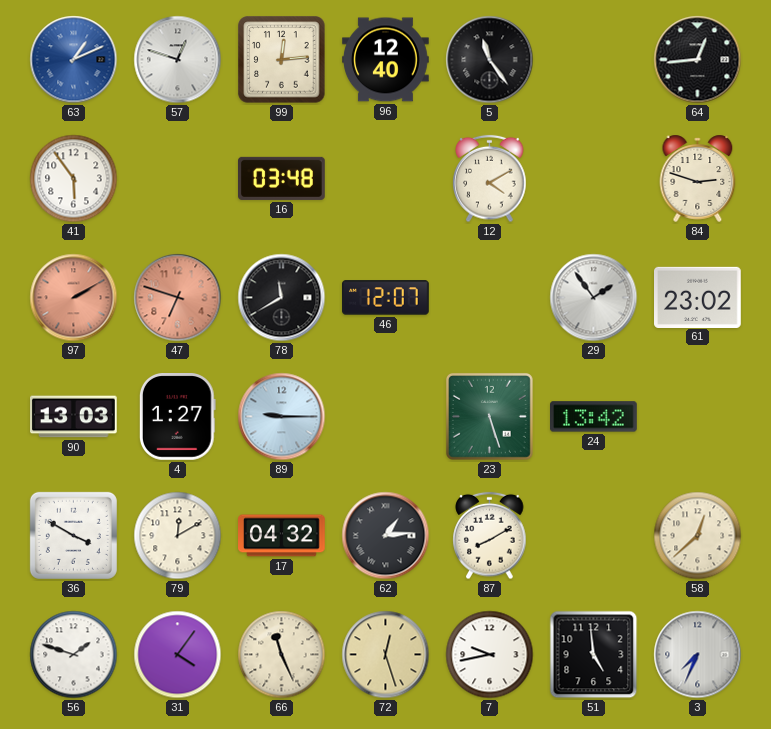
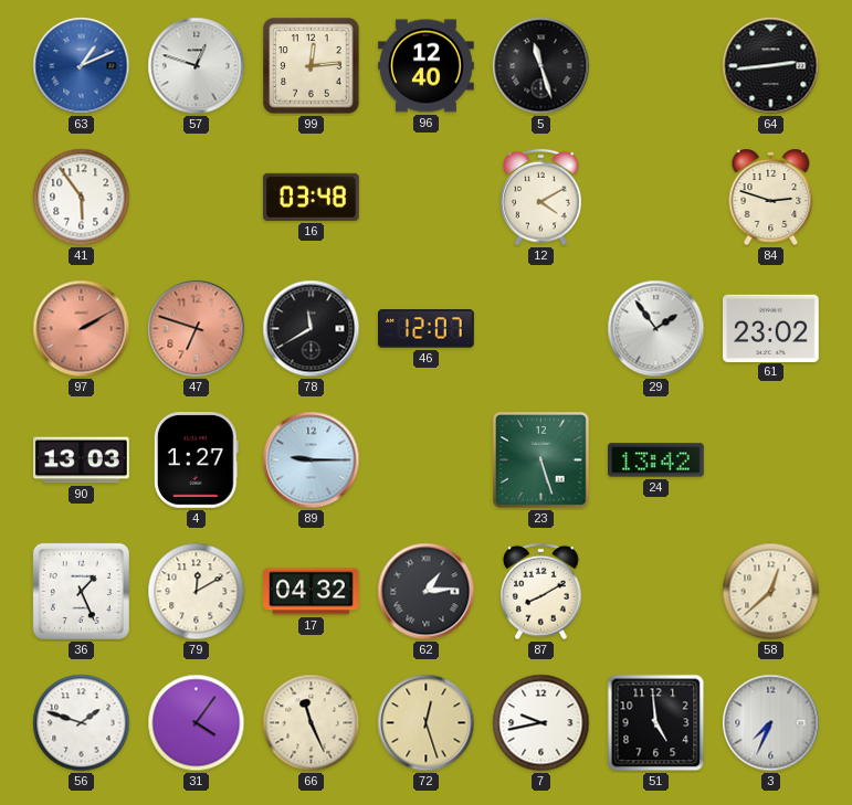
5: 11:24 -> 11:27 (541, 66)
64: 12:44 -> 2:44 (771, 66)
36: 3:50 -> 1:26 (81, 591)
